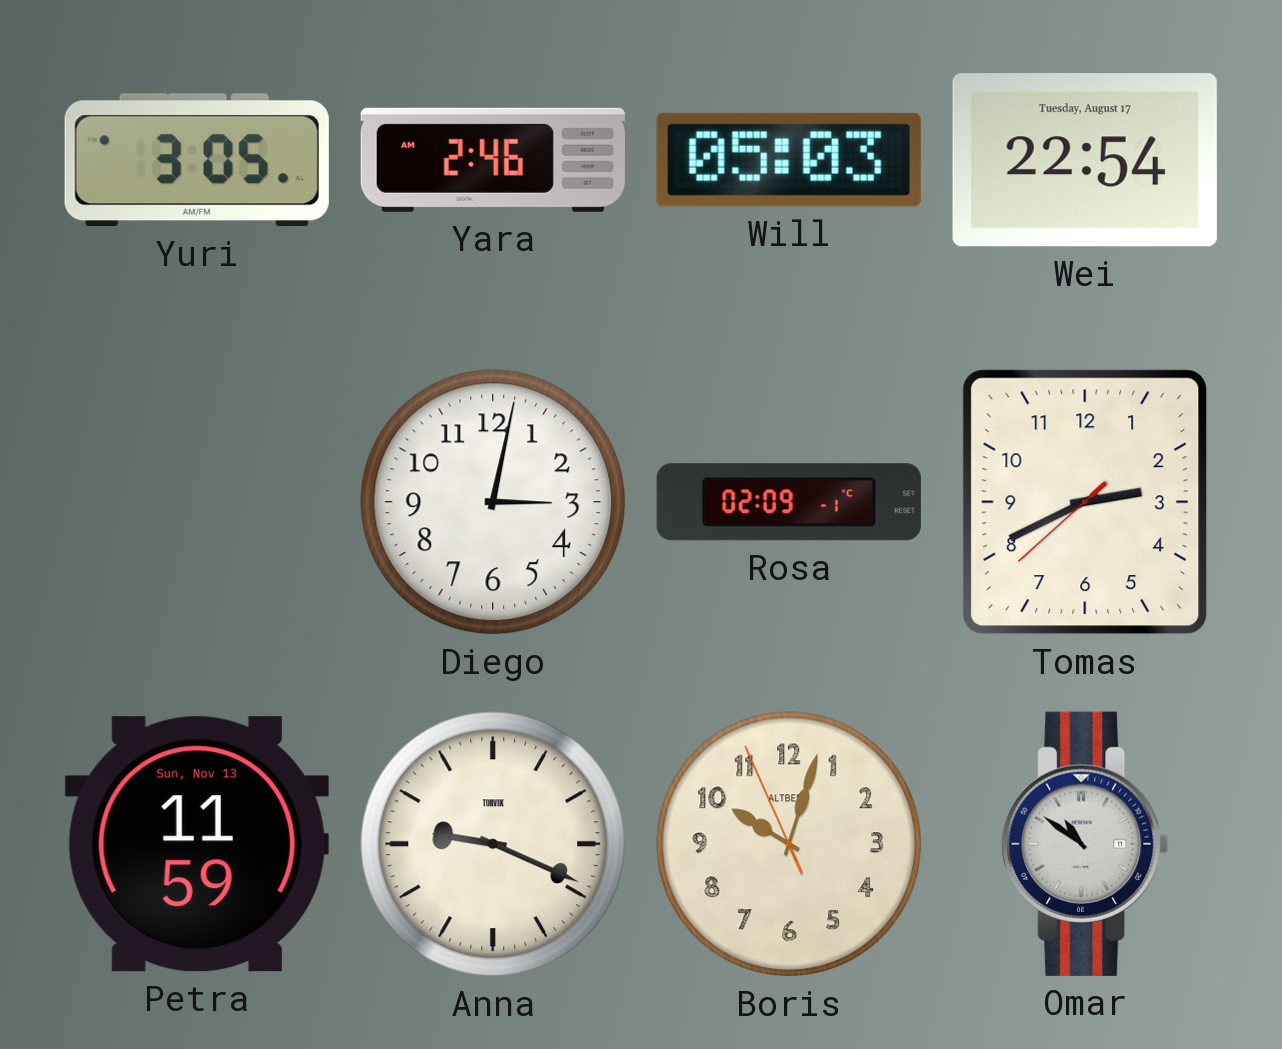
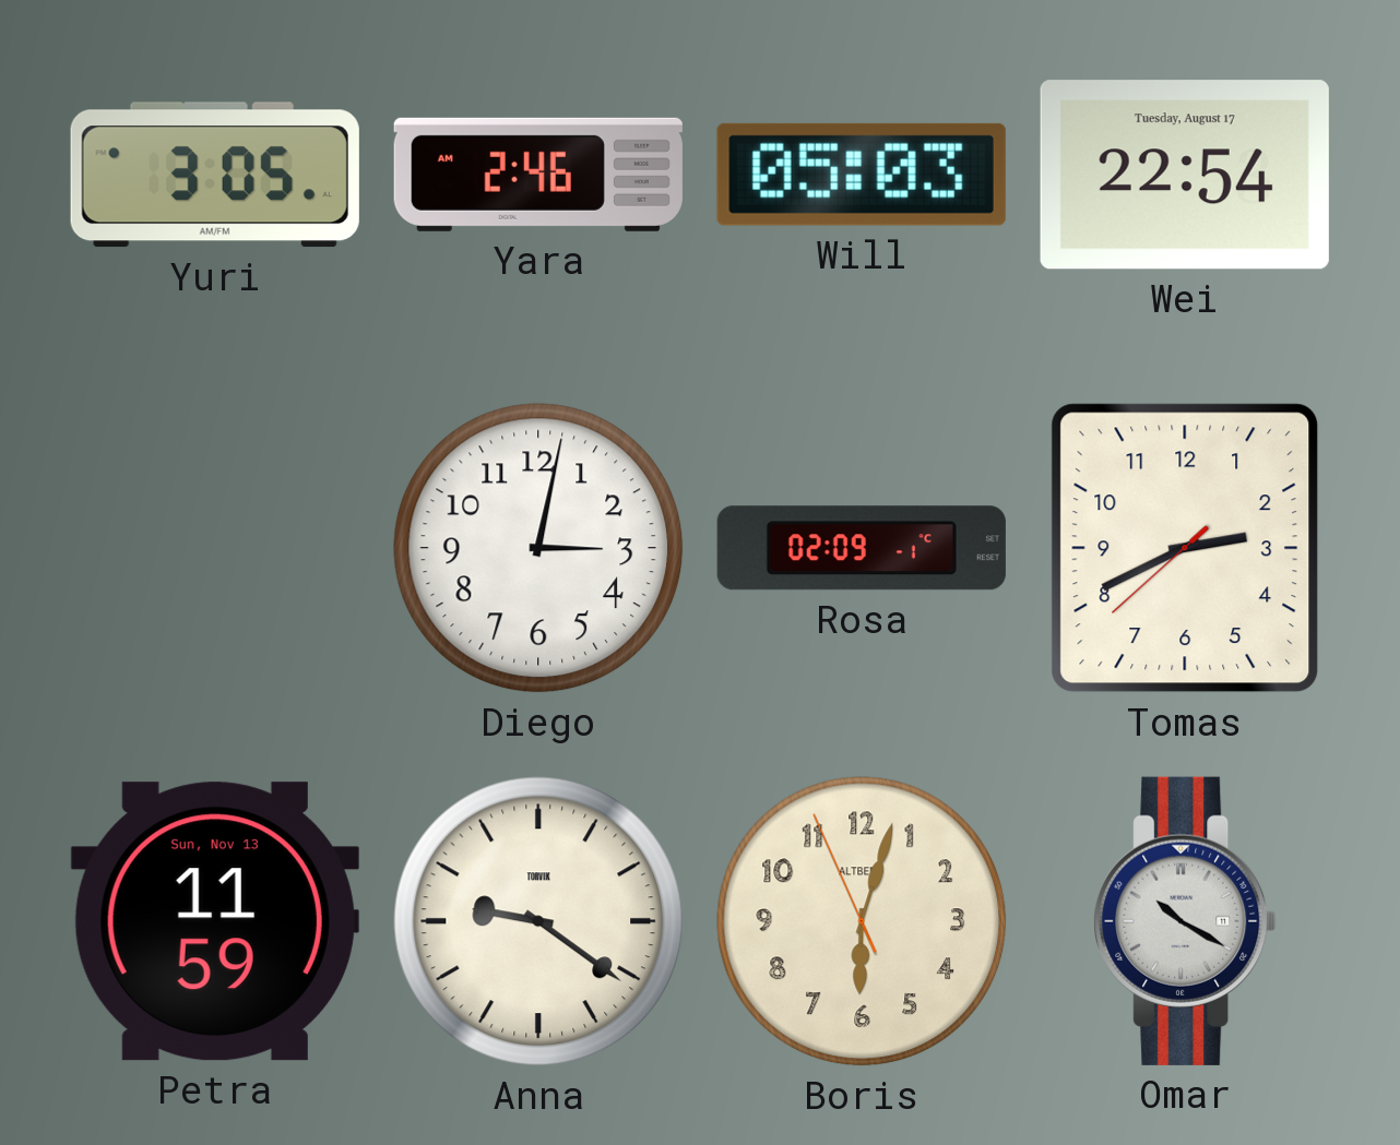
Anna: 9:19 -> 9:21 (538, 921)
Boris: 10:02 -> 6:02 (862, 921)
Omar: 10:51 -> 10:20 (1185, 921)
